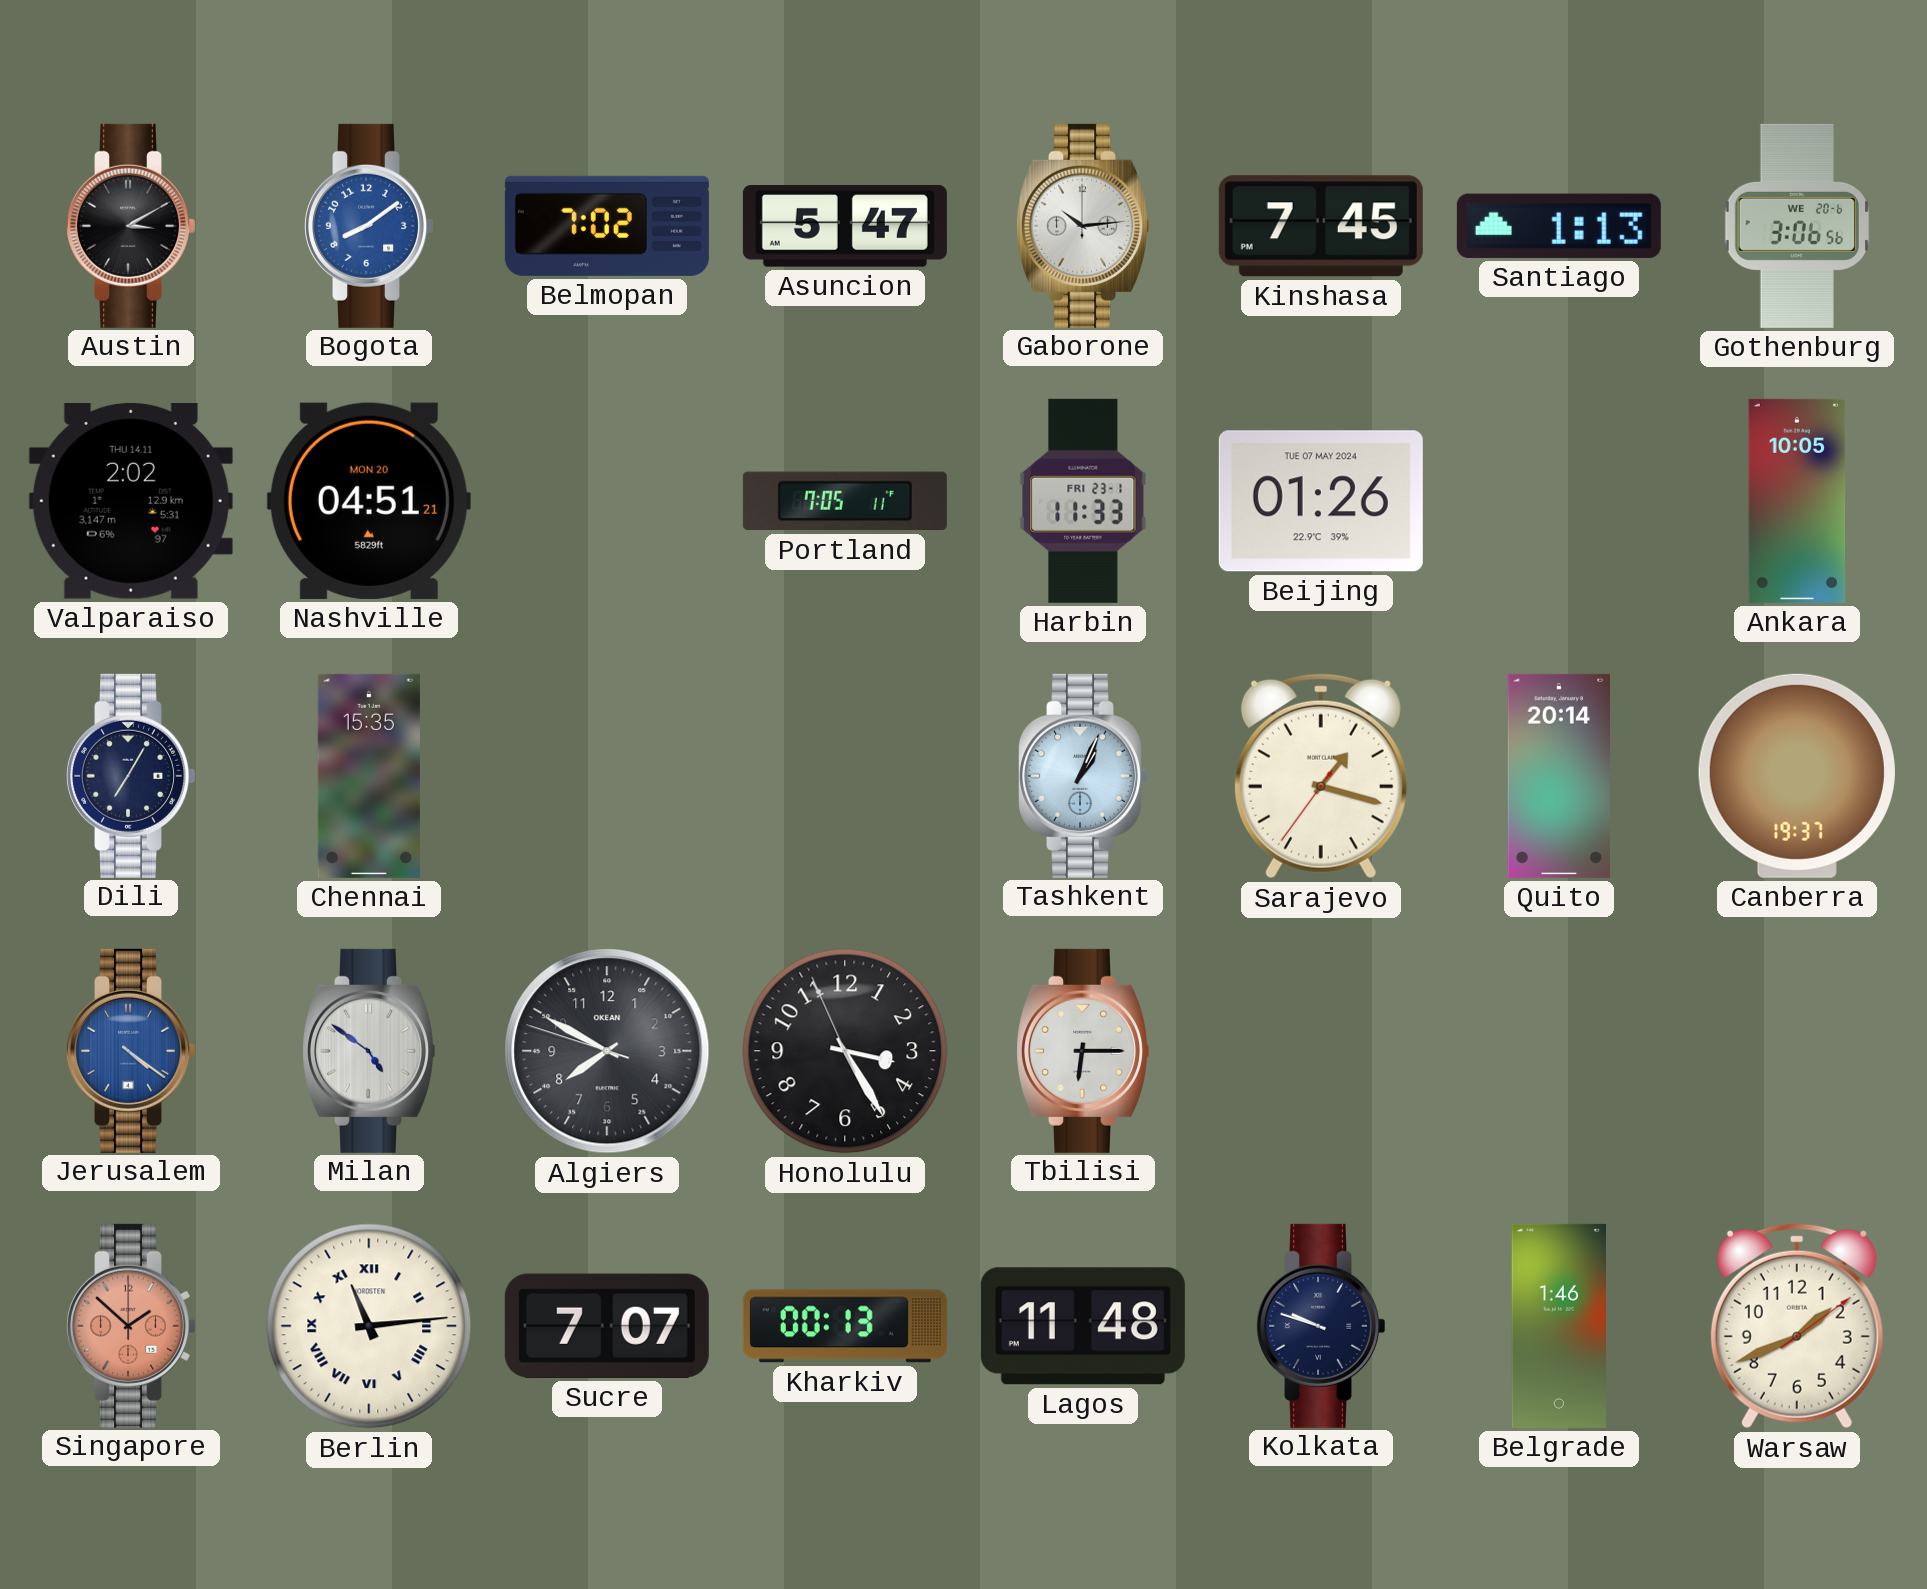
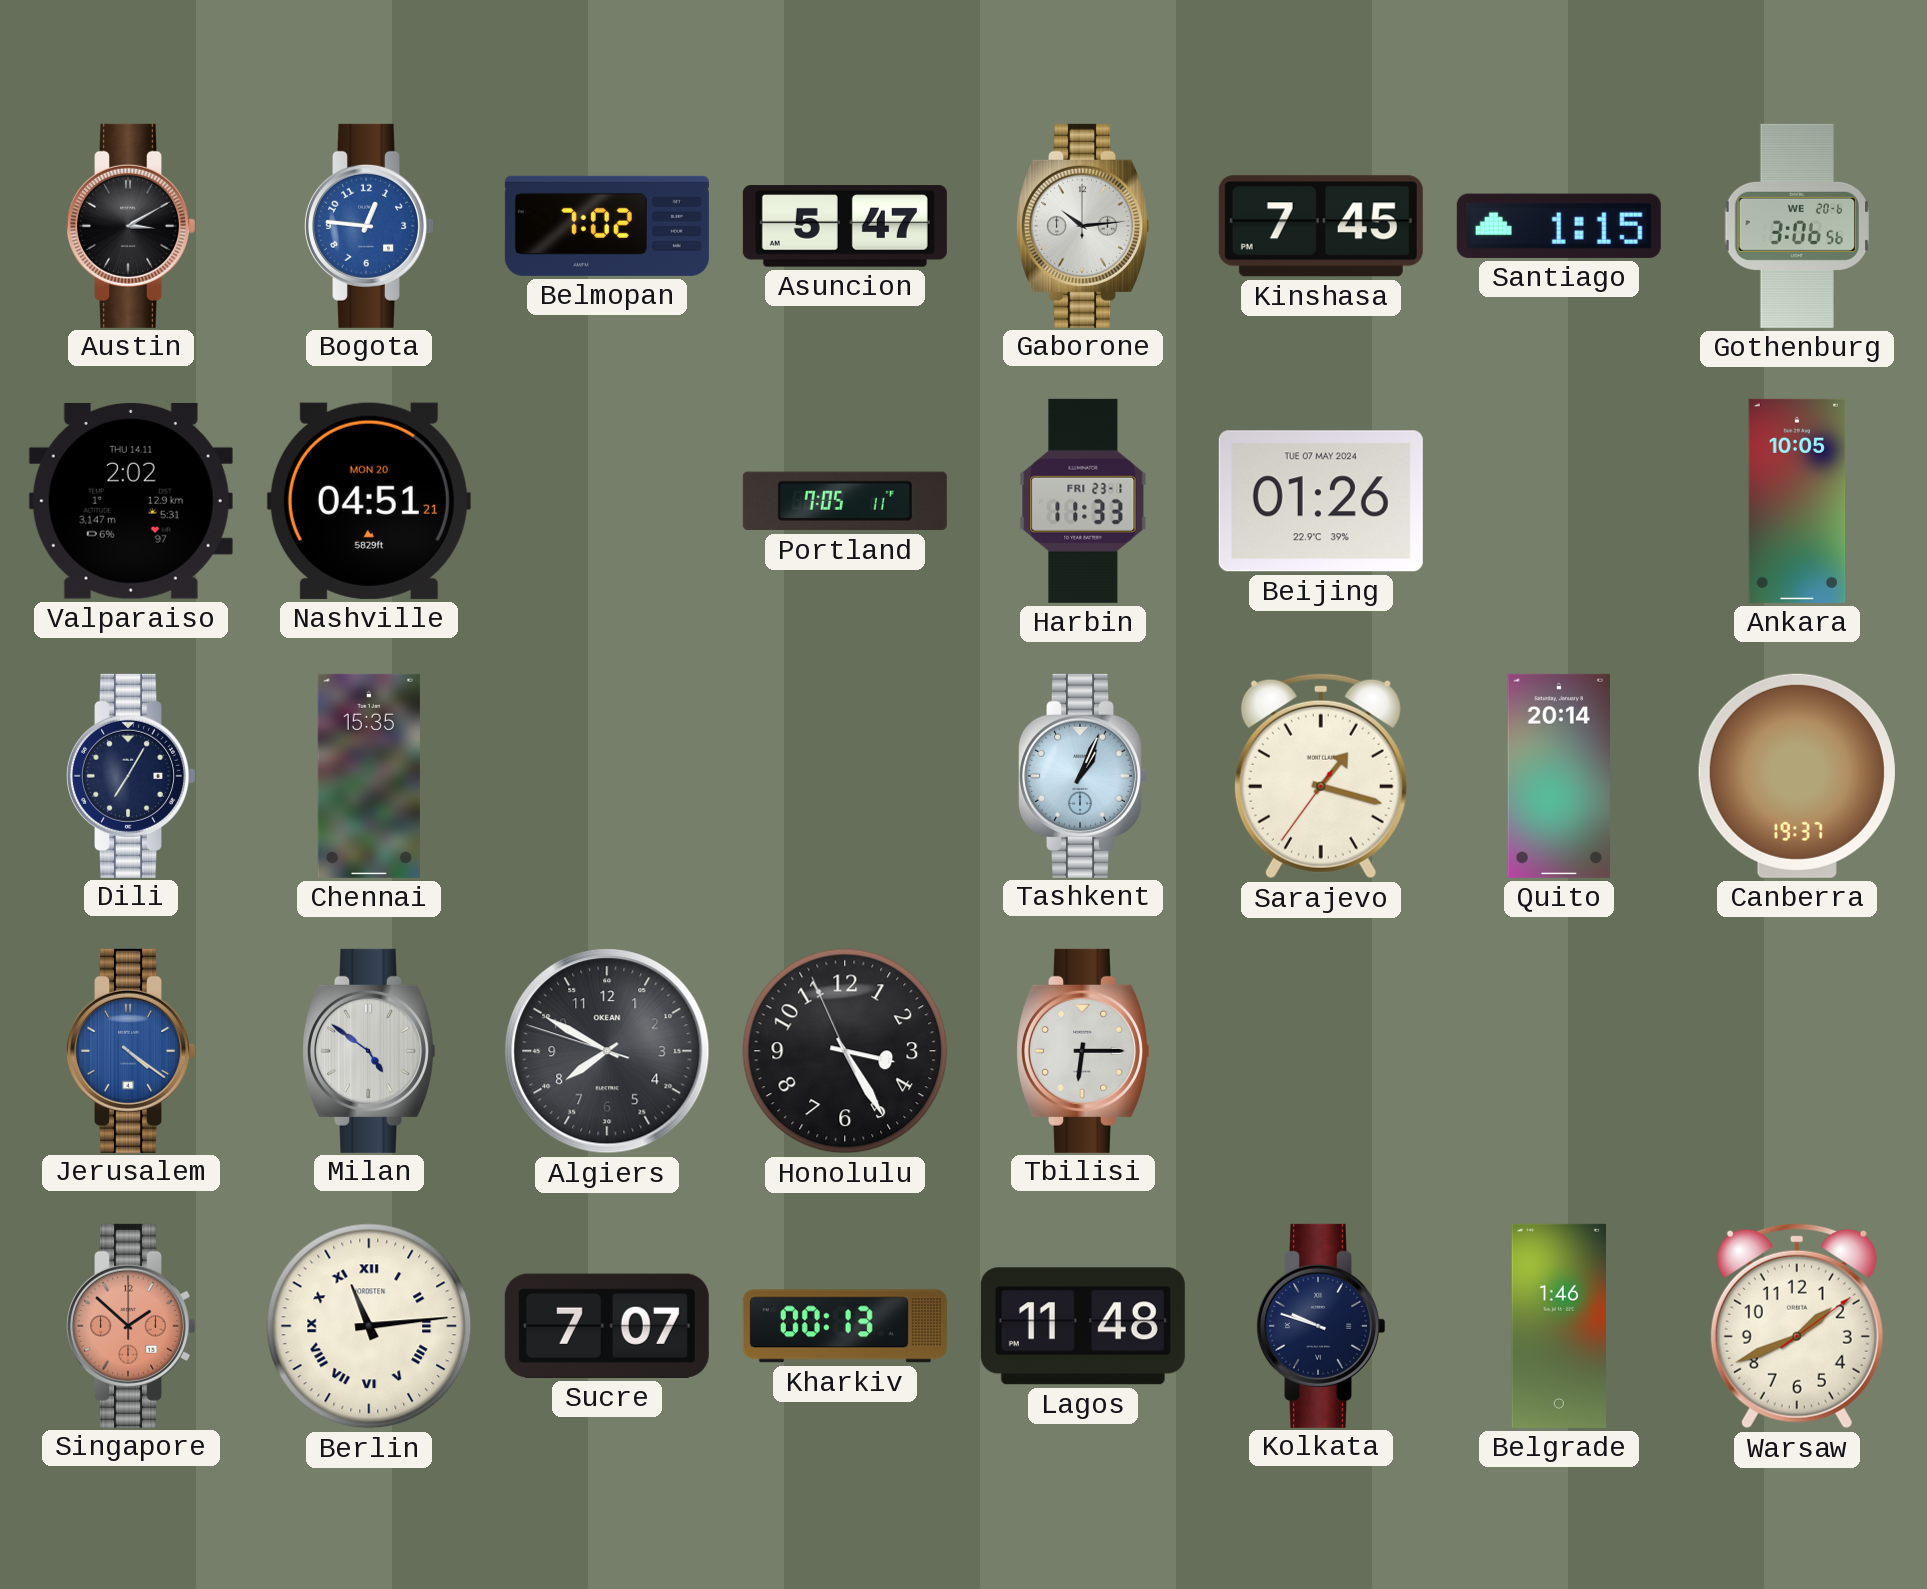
Bogota: 8:09 -> 12:46 (369, 226)
Santiago: 1:13 -> 1:15 (1559, 226)
